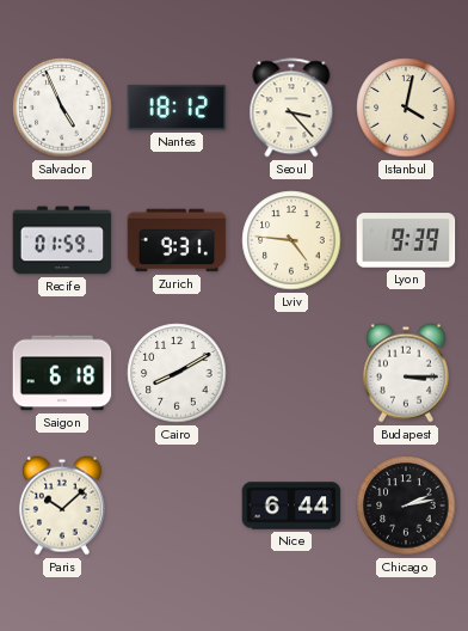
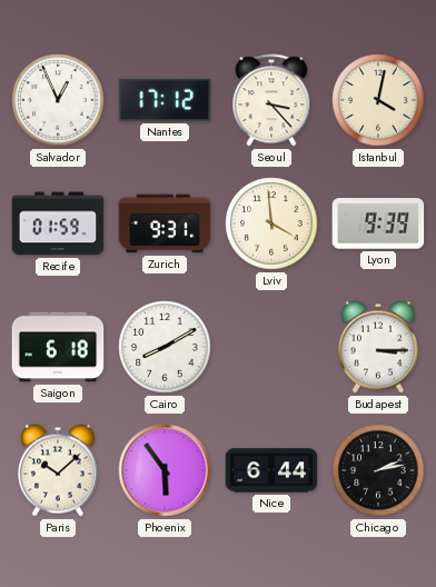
Salvador: 4:56 -> 12:56 (58, 100)
Nantes: 18:12 -> 17:12 (165, 100)
Lviv: 4:46 -> 3:59 (271, 223)
Phoenix: none -> 5:54 (165, 470)
